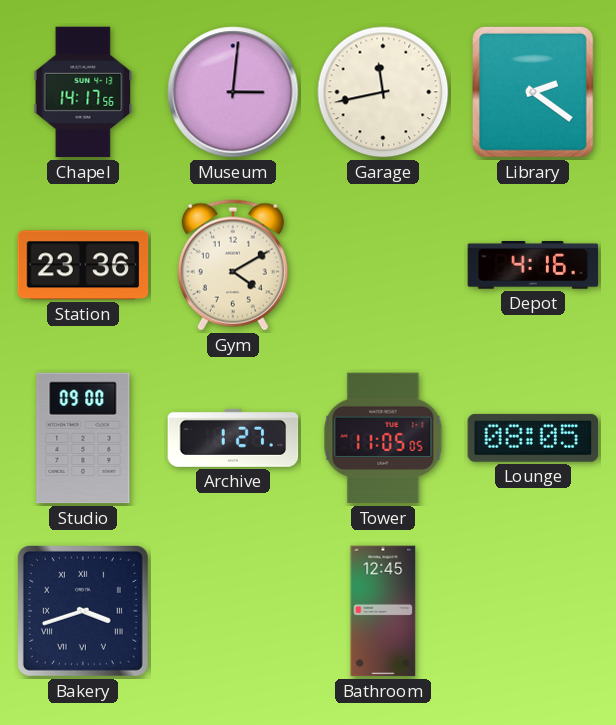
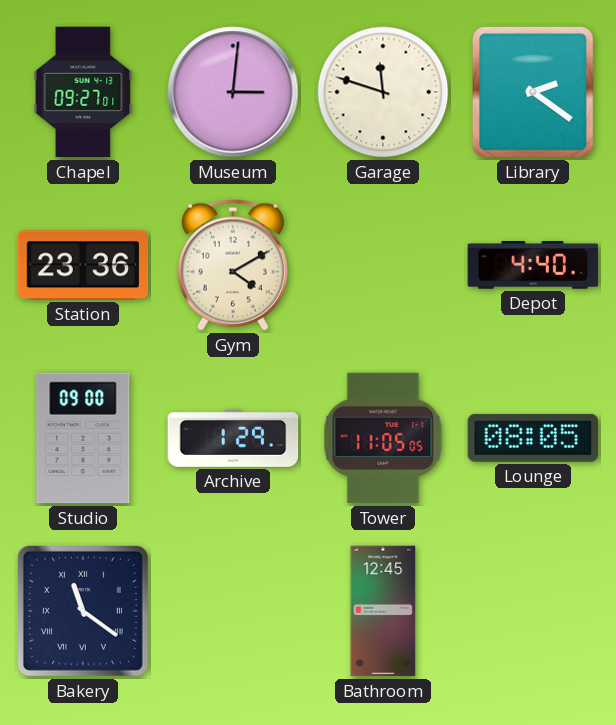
Chapel: 14:17 -> 09:27 (83, 92)
Garage: 11:43 -> 11:48 (383, 92)
Depot: 4:16 -> 4:40 (533, 266)
Archive: 1:27 -> 1:29 (233, 438)
Bakery: 3:42 -> 11:21 (83, 611)
